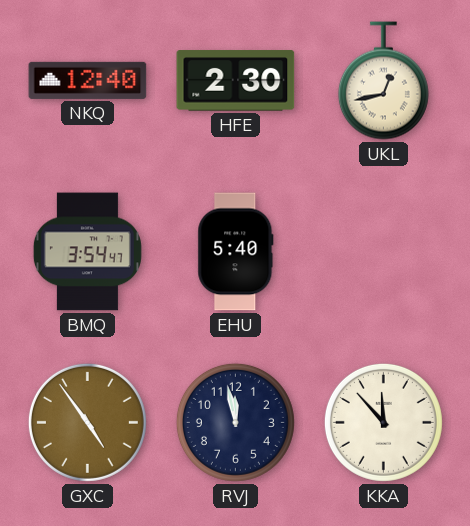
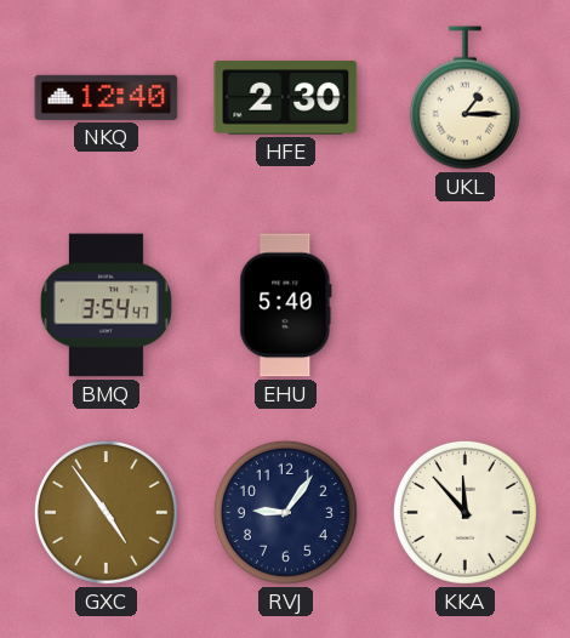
UKL: 12:43 -> 1:15 (464, 98)
RVJ: 11:58 -> 9:06 (285, 512)
